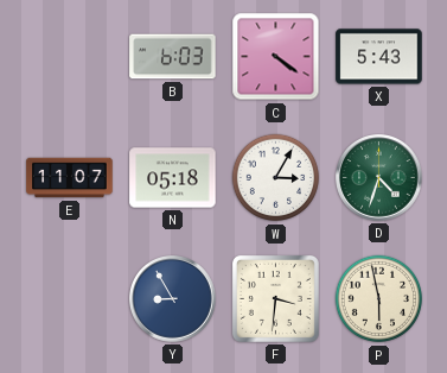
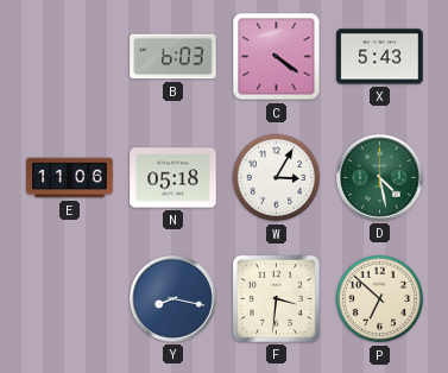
E: 11:07 -> 11:06 (70, 178)
D: 4:33 -> 4:28 (380, 178)
Y: 8:55 -> 8:17 (173, 299)
P: 5:58 -> 6:52 (380, 299)
